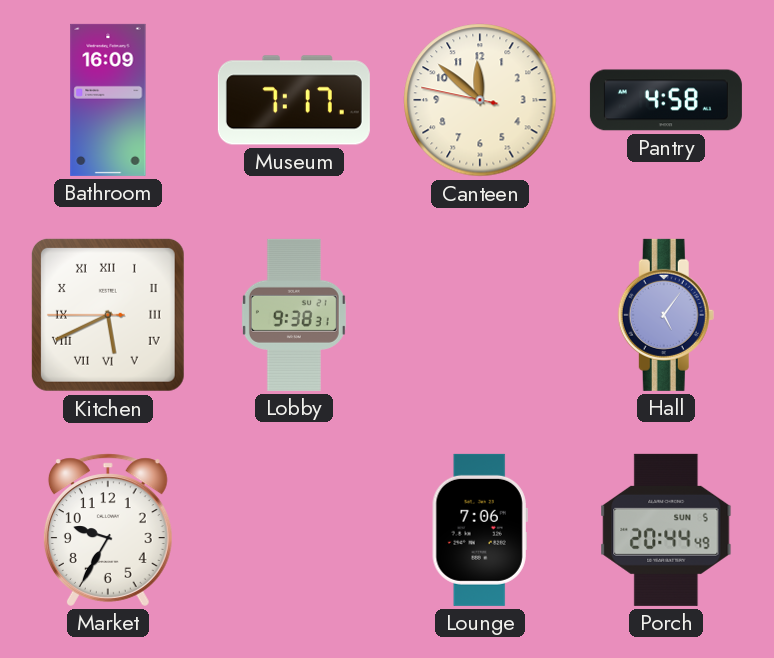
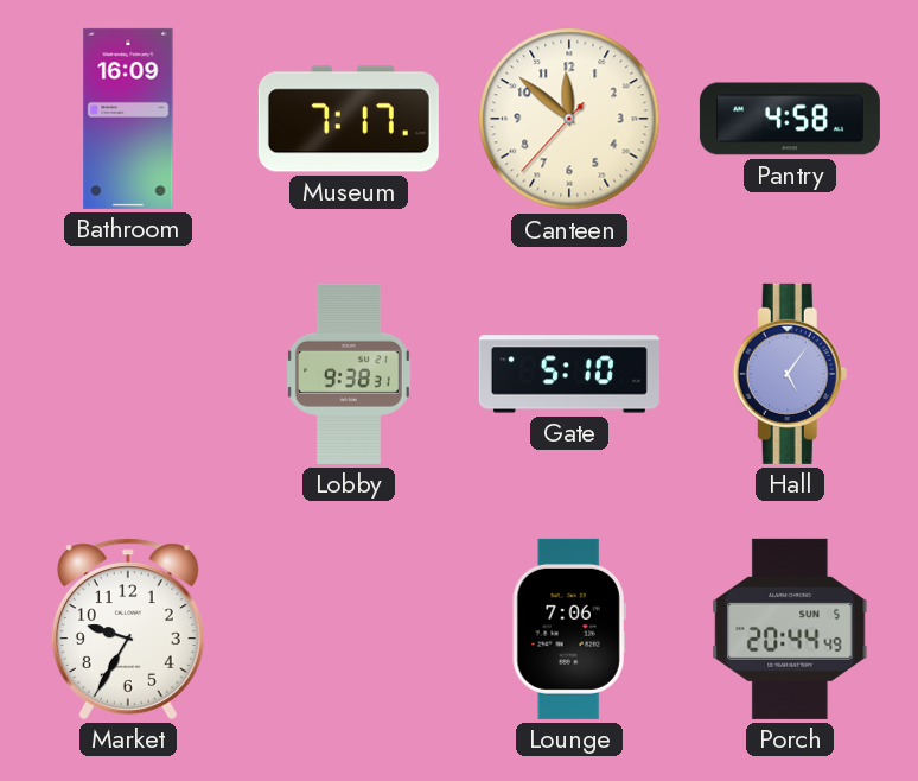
Canteen: 11:51:47 -> 11:51:37 (569, 119)
Kitchen: 5:40 -> none (108, 315)
Gate: none -> 5:10 (569, 374)
